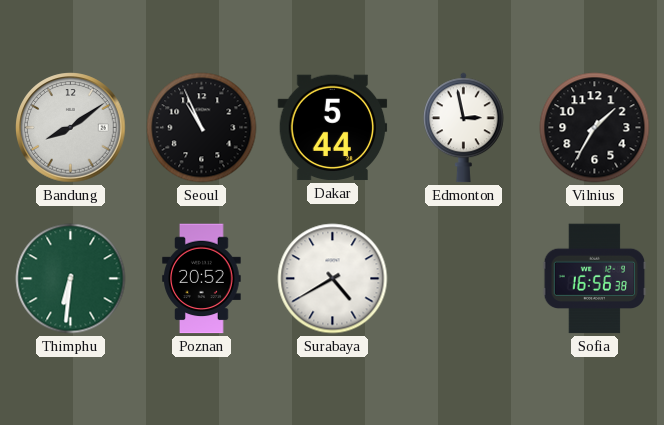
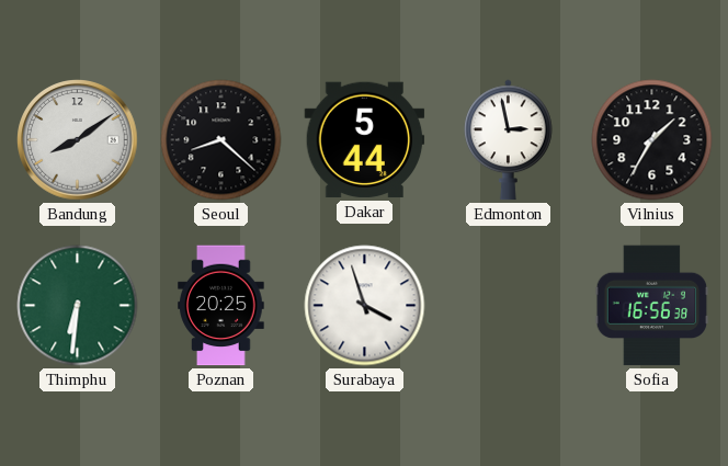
Seoul: 10:56 -> 8:22 (221, 140)
Poznan: 20:52 -> 20:25 (221, 306)
Surabaya: 4:40 -> 3:57 (365, 306)
